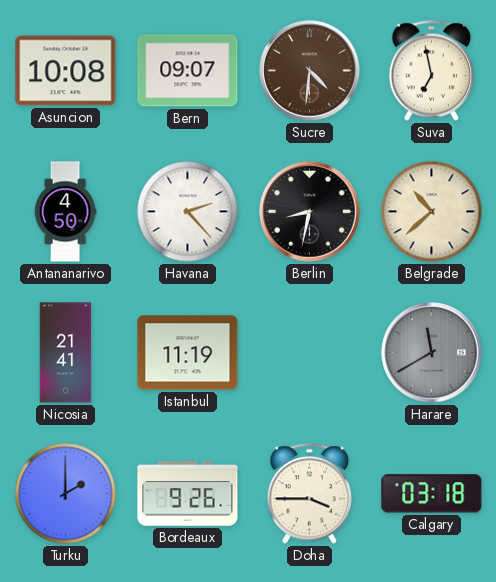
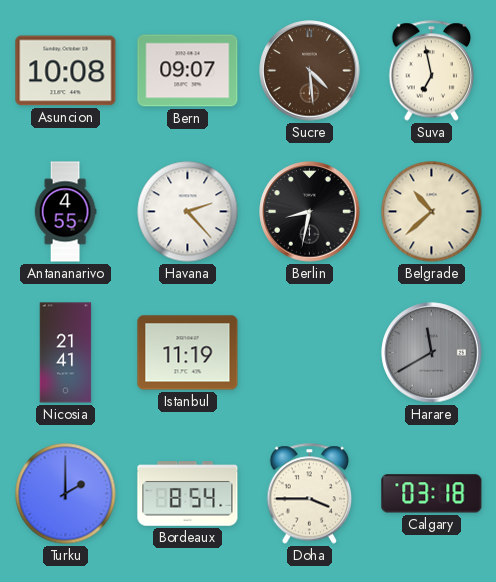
Sucre: 4:31 -> 4:29 (310, 71)
Antananarivo: 4:50 -> 4:55 (65, 212)
Bordeaux: 9:26 -> 8:54 (188, 494)
